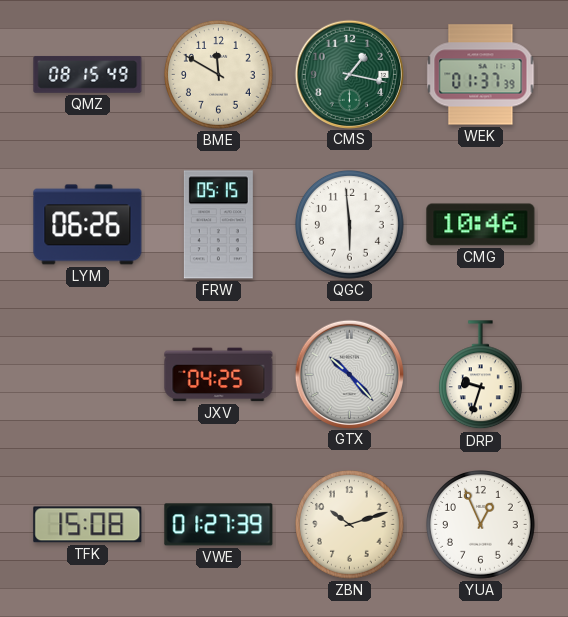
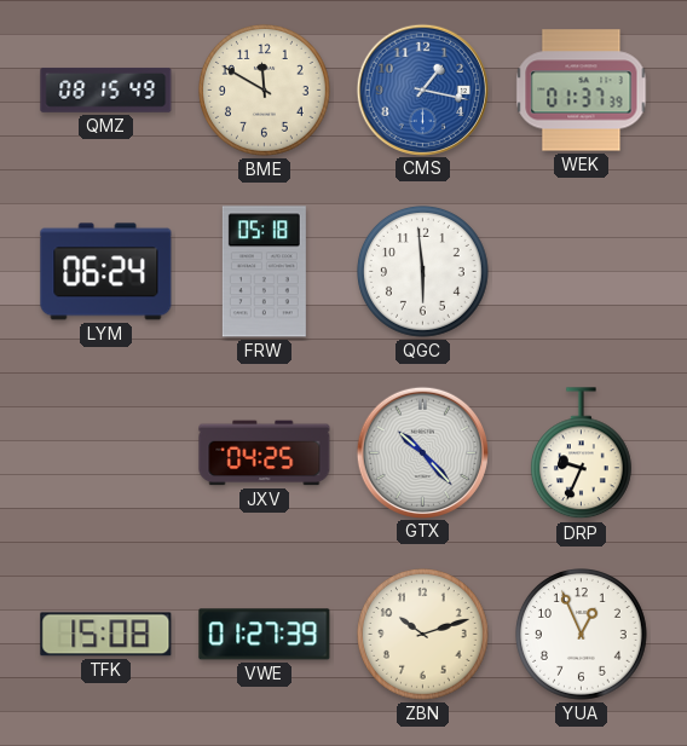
CMS dial: green -> blue (422, 89)
LYM: 06:26 -> 06:24 (106, 272)
FRW: 05:15 -> 05:18 (264, 272)
CMG: 10:46 -> none (481, 225)
DRP: 9:33 -> 9:34 (581, 453)
